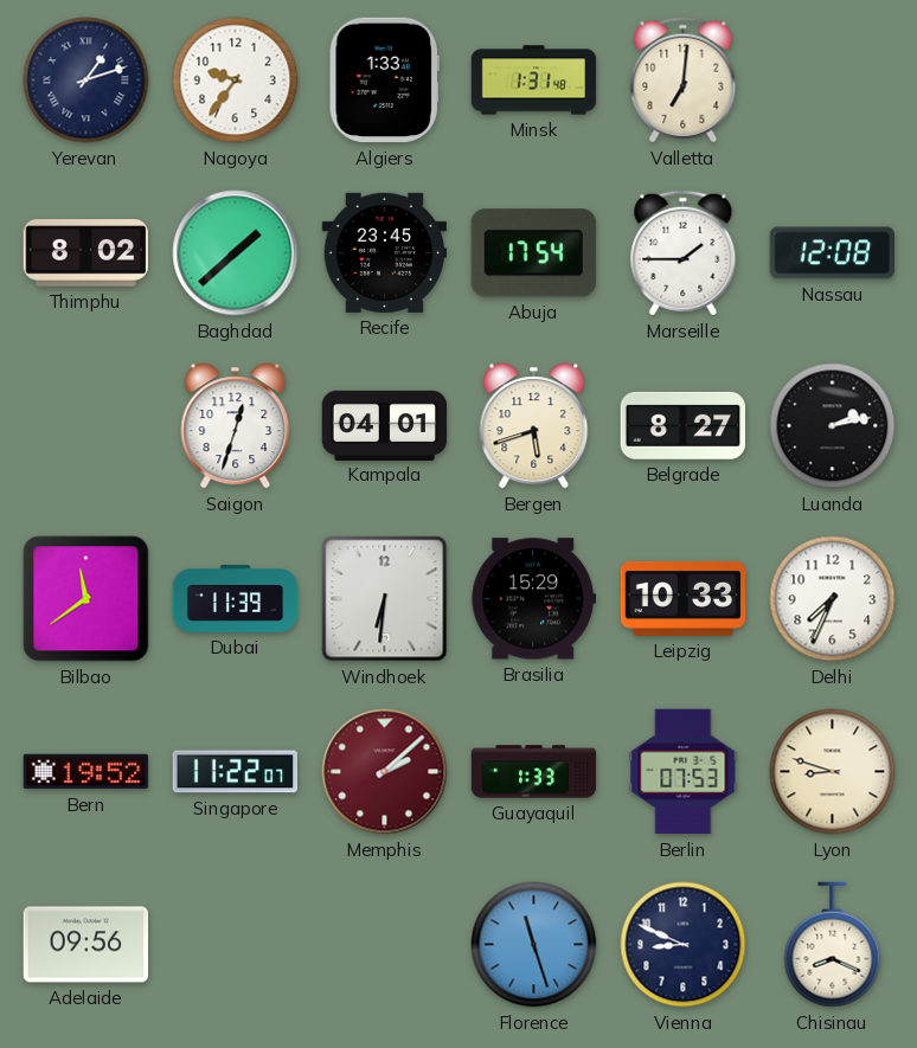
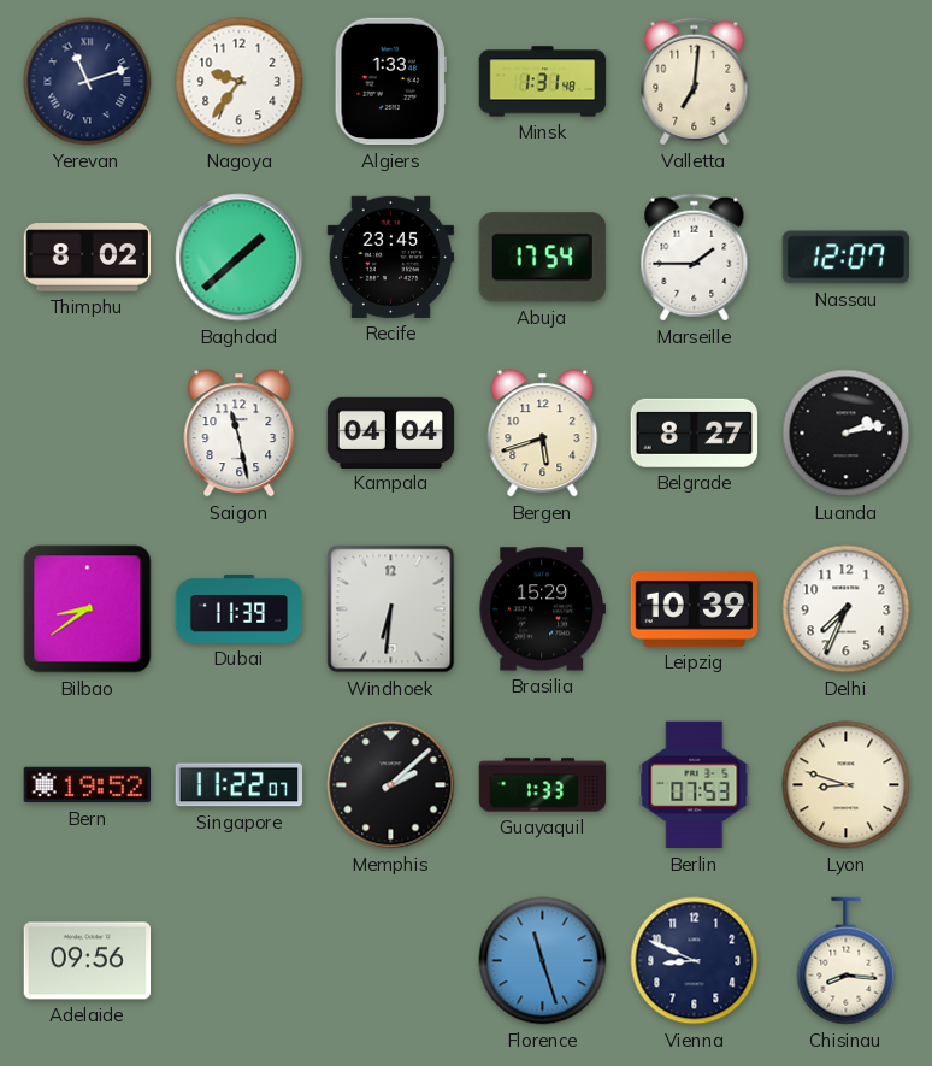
Yerevan: 1:12 -> 11:12 (88, 82)
Nassau: 12:08 -> 12:07 (847, 258)
Saigon: 12:33 -> 11:28 (240, 434)
Kampala: 04:01 -> 04:04 (391, 432)
Bilbao: 11:39 -> 8:39 (88, 609)
Leipzig: 10:33 -> 10:39 (695, 608)
Memphis dial: burgundy -> black (391, 785)
Chisinau: 8:19 -> 8:16 (847, 961)
